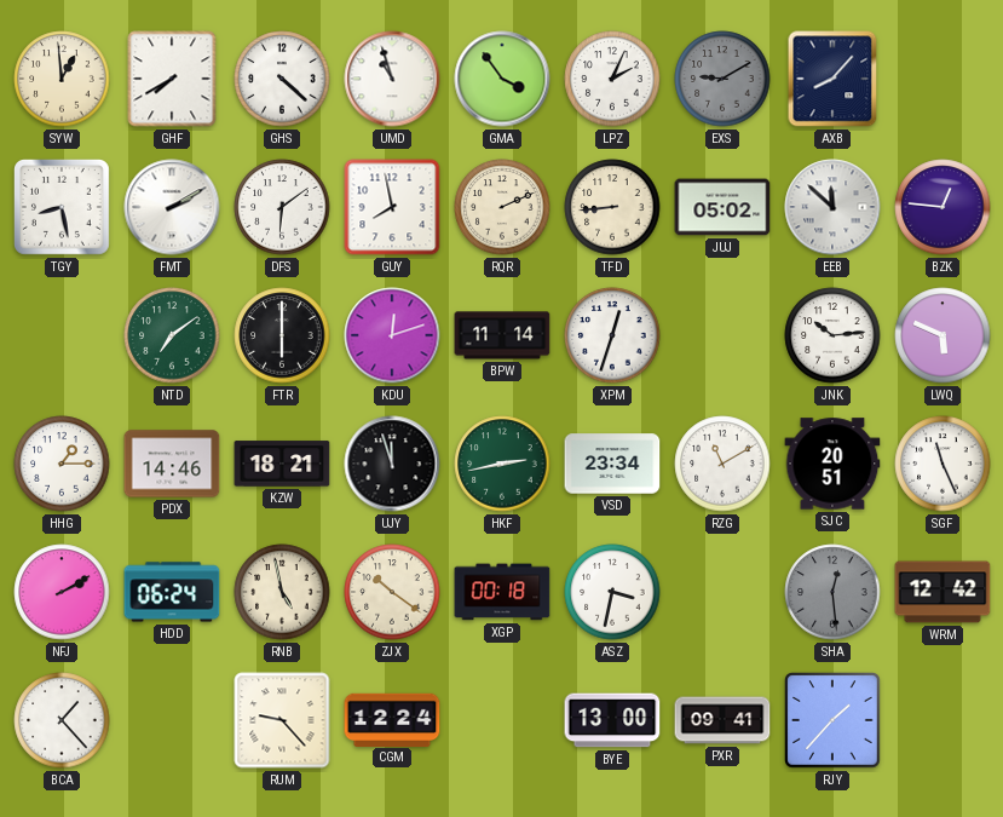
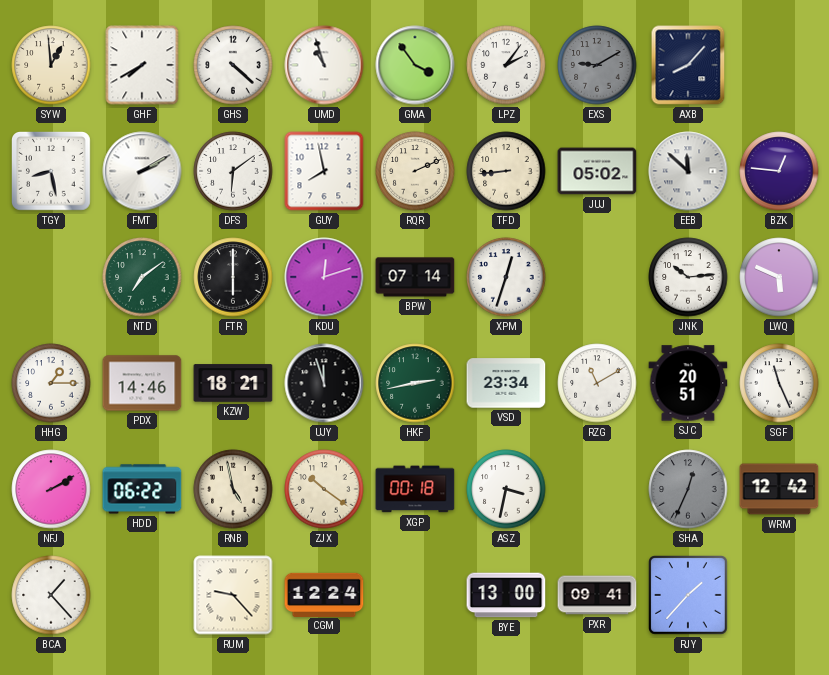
LPZ: 2:04 -> 2:06 (506, 65)
BPW: 11:14 -> 07:14 (415, 277)
HDD: 06:24 -> 06:22 (142, 489)
SHA: 12:29 -> 12:34 (688, 489)
